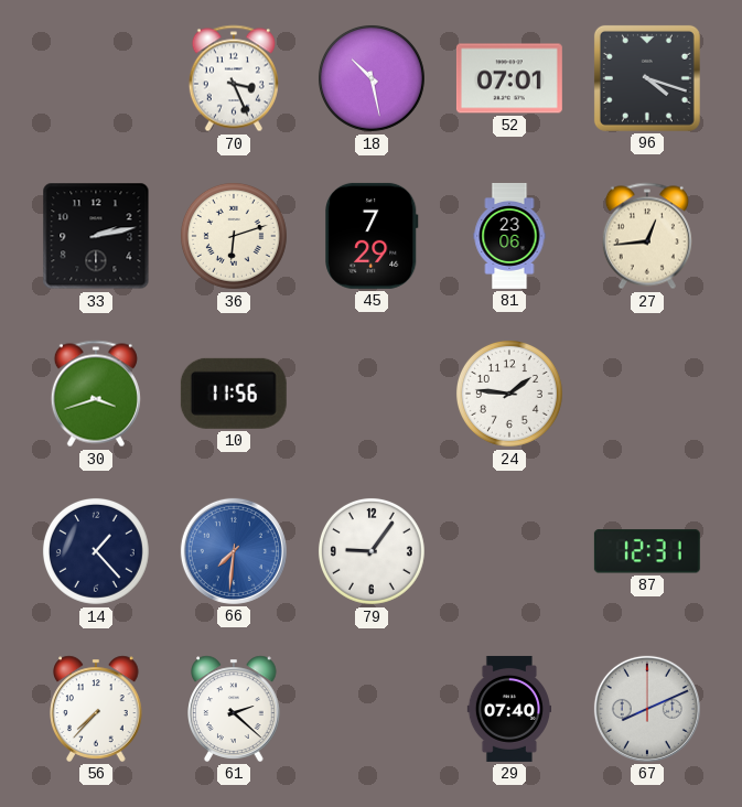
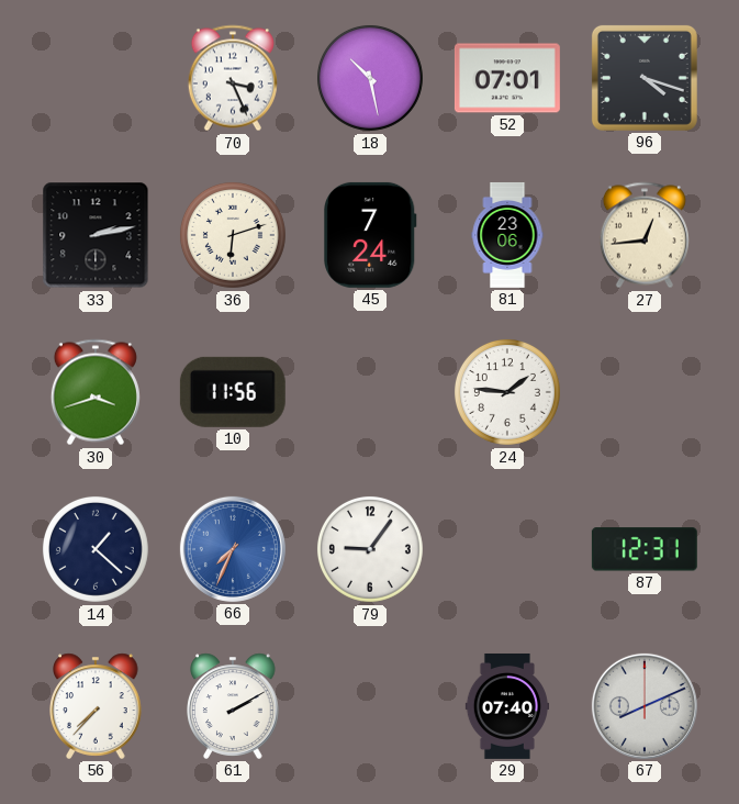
45: 7:29 -> 7:24 (370, 235)
14: 1:23 -> 1:22 (96, 549)
66: 7:31 -> 7:34 (233, 549)
61: 2:22 -> 2:10 (233, 706)
